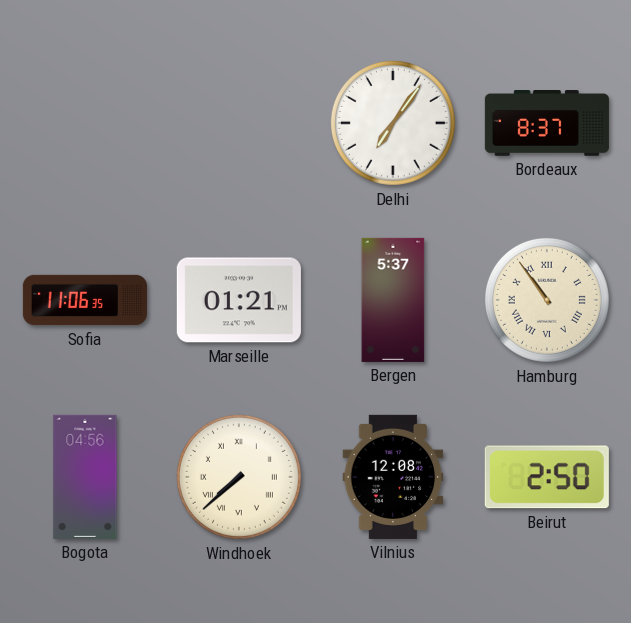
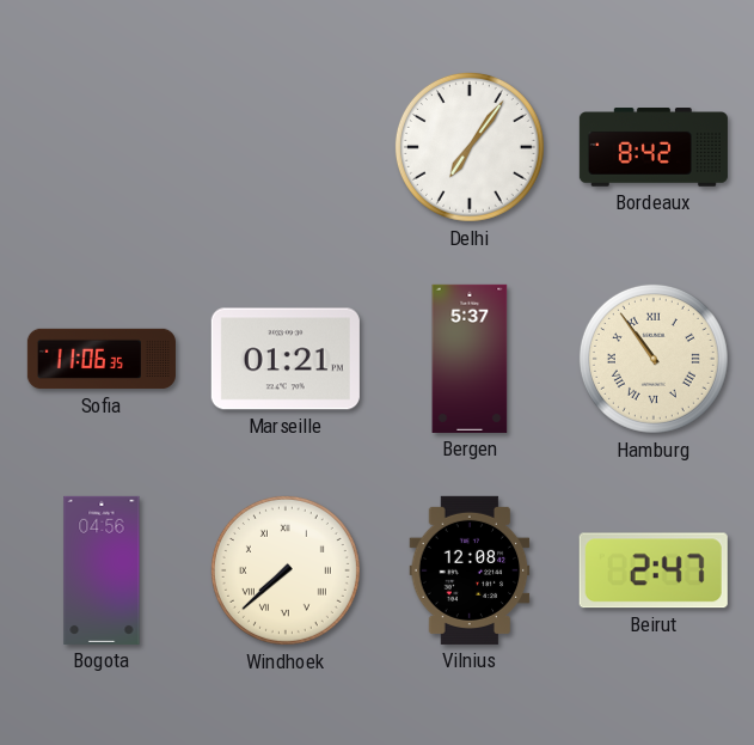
Bordeaux: 8:37 -> 8:42 (654, 148)
Beirut: 2:50 -> 2:47 (654, 570)
